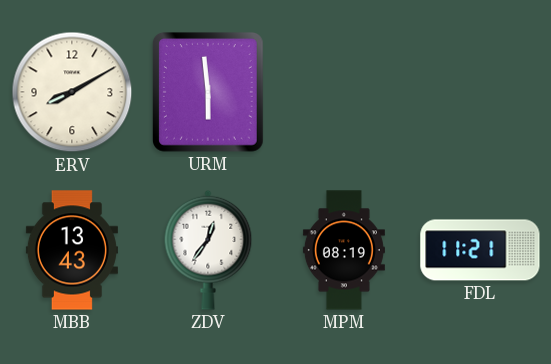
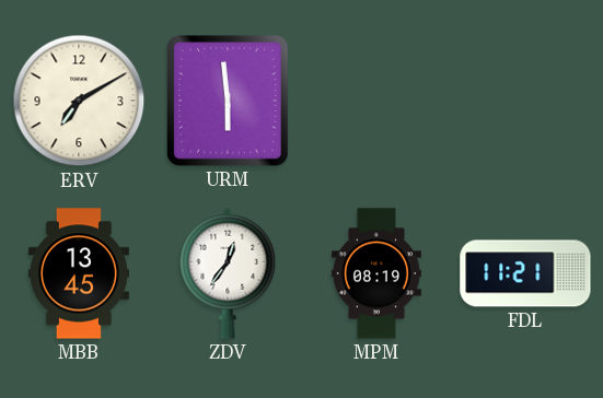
ERV: 8:10 -> 7:10 (79, 101)
MBB: 13:43 -> 13:45 (79, 273)
